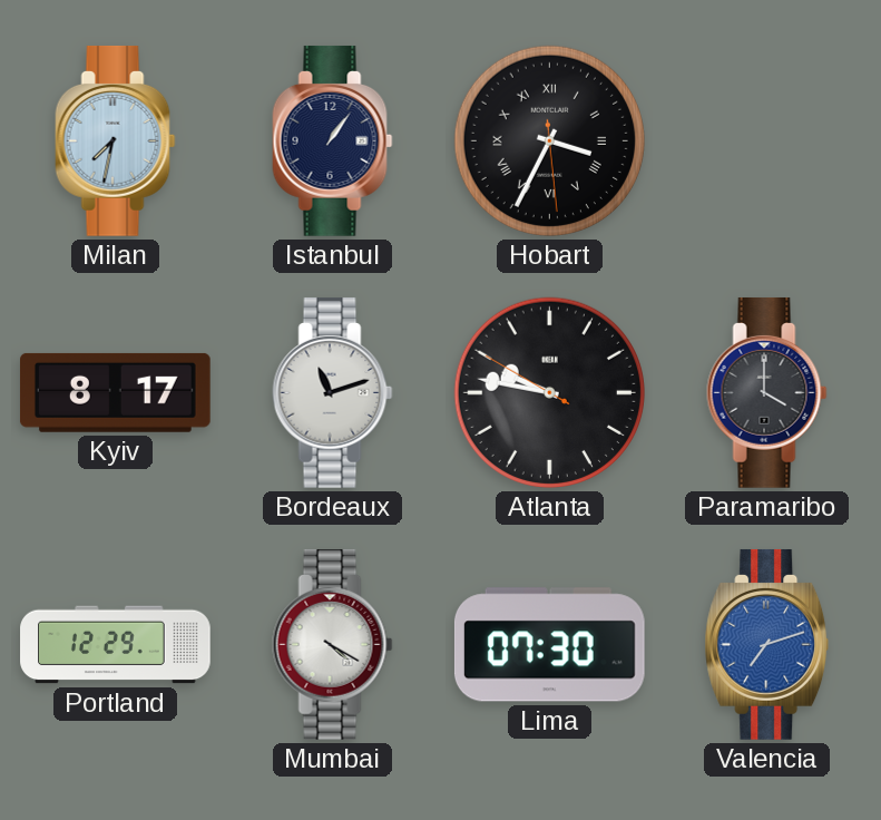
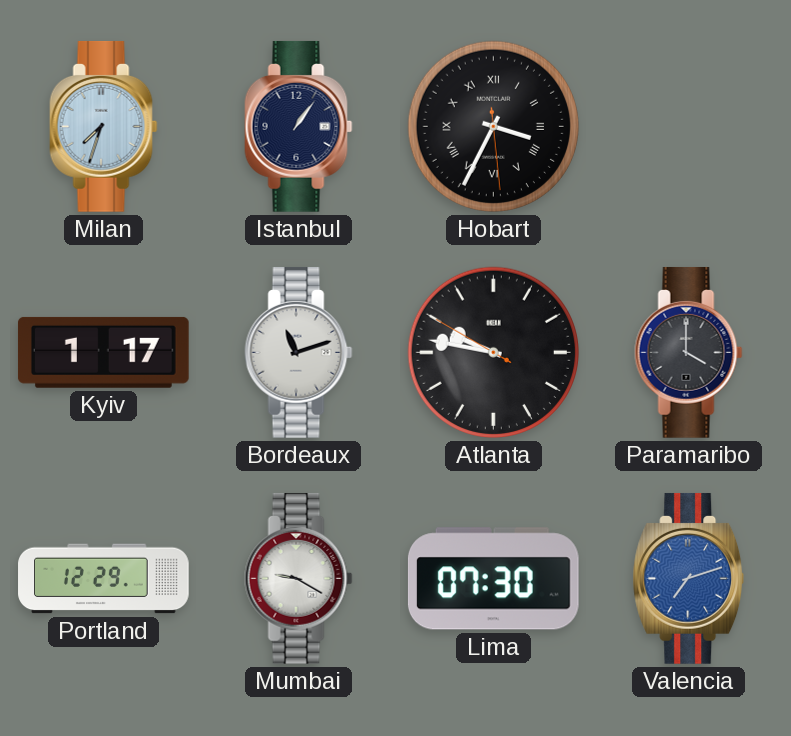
Milan: 7:32 -> 7:33 (104, 127)
Kyiv: 8:17 -> 1:17 (103, 352)
Mumbai: 4:20 -> 9:20 (299, 579)
